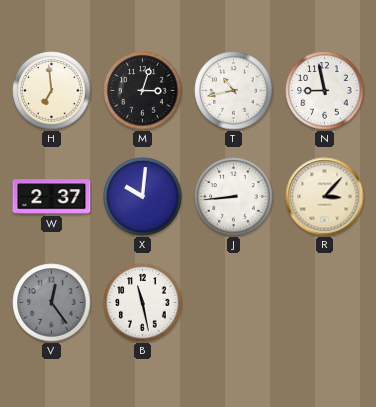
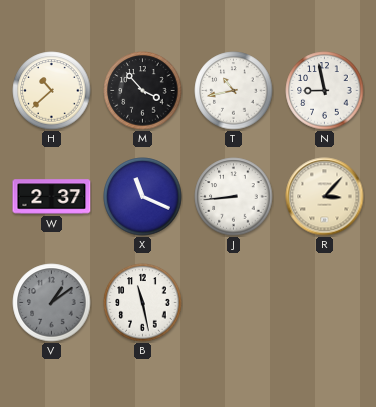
H: 6:59 -> 10:38 (52, 91)
M: 3:03 -> 3:53 (143, 91)
X: 10:01 -> 11:19 (143, 197)
V: 12:24 -> 1:09 (52, 303)
